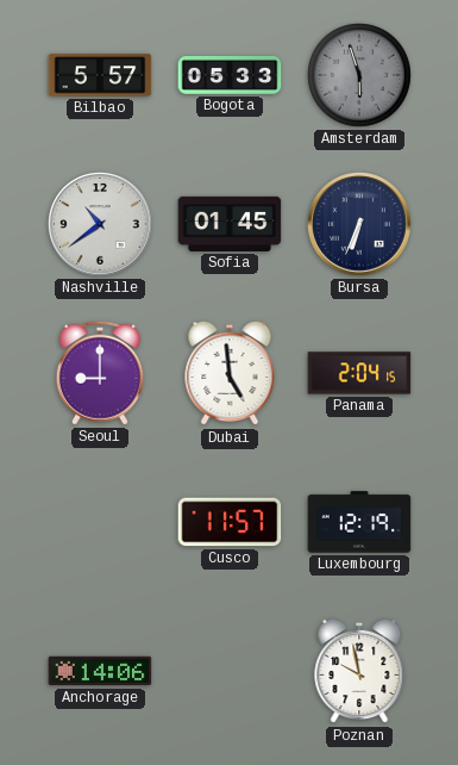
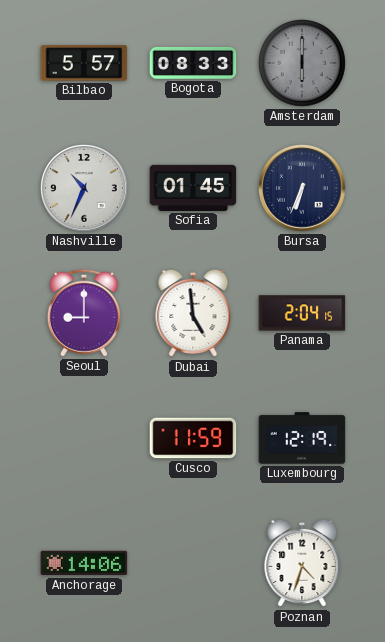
Bogota: 05:33 -> 08:33 (193, 63)
Amsterdam: 5:57 -> 6:00 (303, 64)
Nashville: 10:39 -> 10:34 (84, 189)
Cusco: 11:57 -> 11:59 (193, 438)
Poznan: 9:58 -> 4:33 (302, 563)
